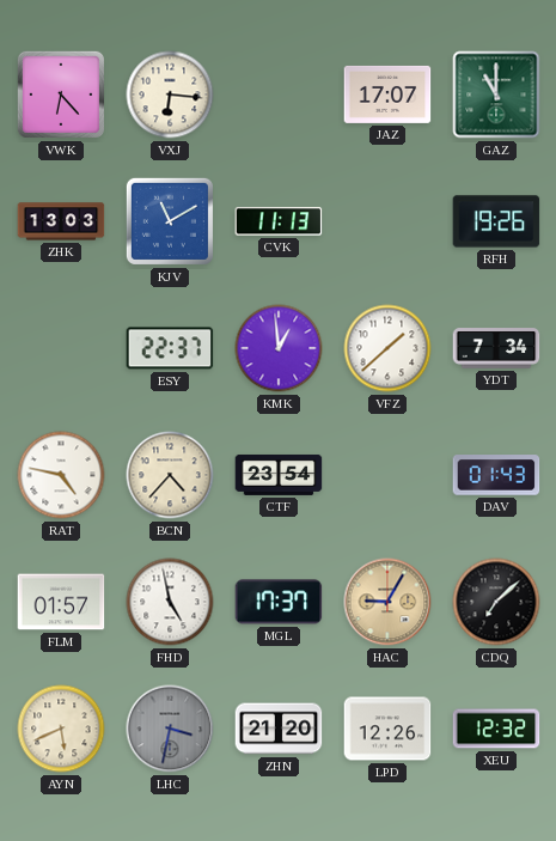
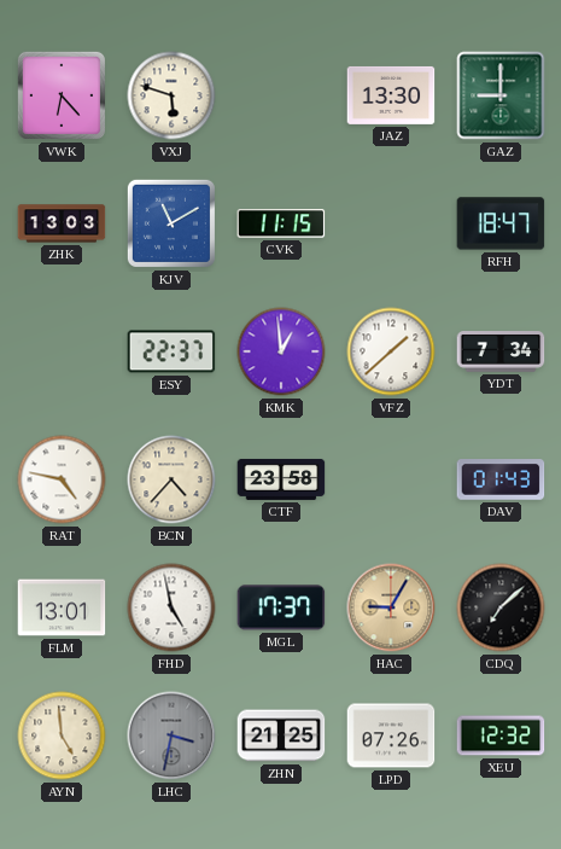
VXJ: 6:16 -> 5:48 (171, 95)
JAZ: 17:07 -> 13:30 (391, 95)
GAZ: 11:00 -> 9:00 (501, 95)
CVK: 11:13 -> 11:15 (281, 223)
RFH: 19:26 -> 18:47 (501, 223)
CTF: 23:54 -> 23:58 (281, 479)
FLM: 01:57 -> 13:01 (62, 607)
AYN: 5:41 -> 4:59 (62, 735)
ZHN: 21:20 -> 21:25 (281, 735)
LPD: 12:26 -> 07:26 (391, 735)
